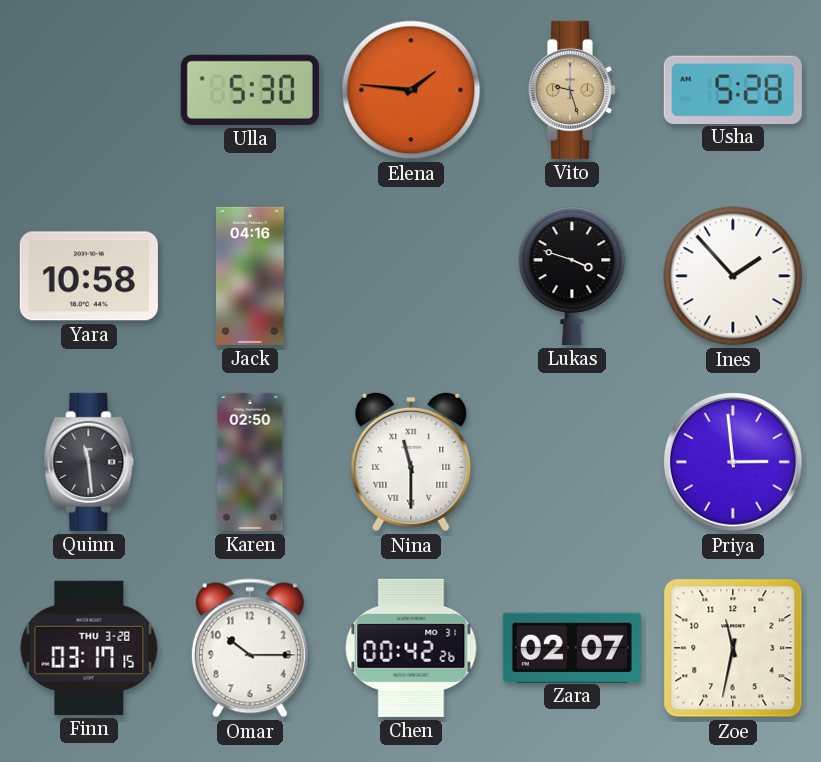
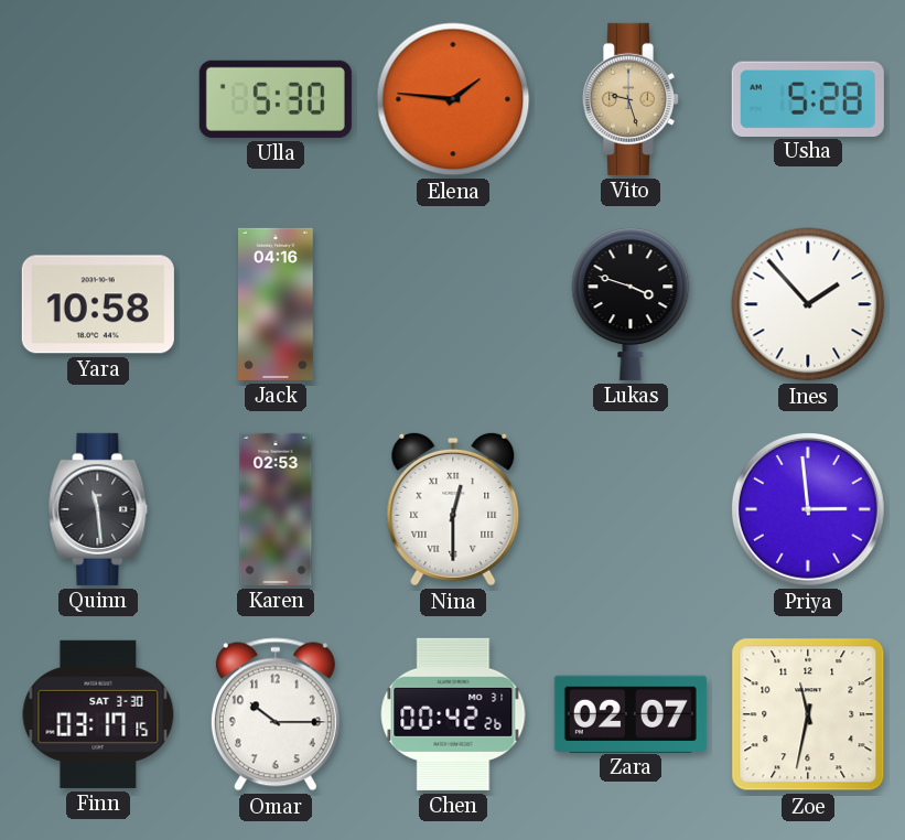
Karen: 02:50 -> 02:53 (276, 509)
Nina: 11:30 -> 12:30 (453, 509)
Finn date: THU 3-28 -> SAT 3-30 (98, 714)
